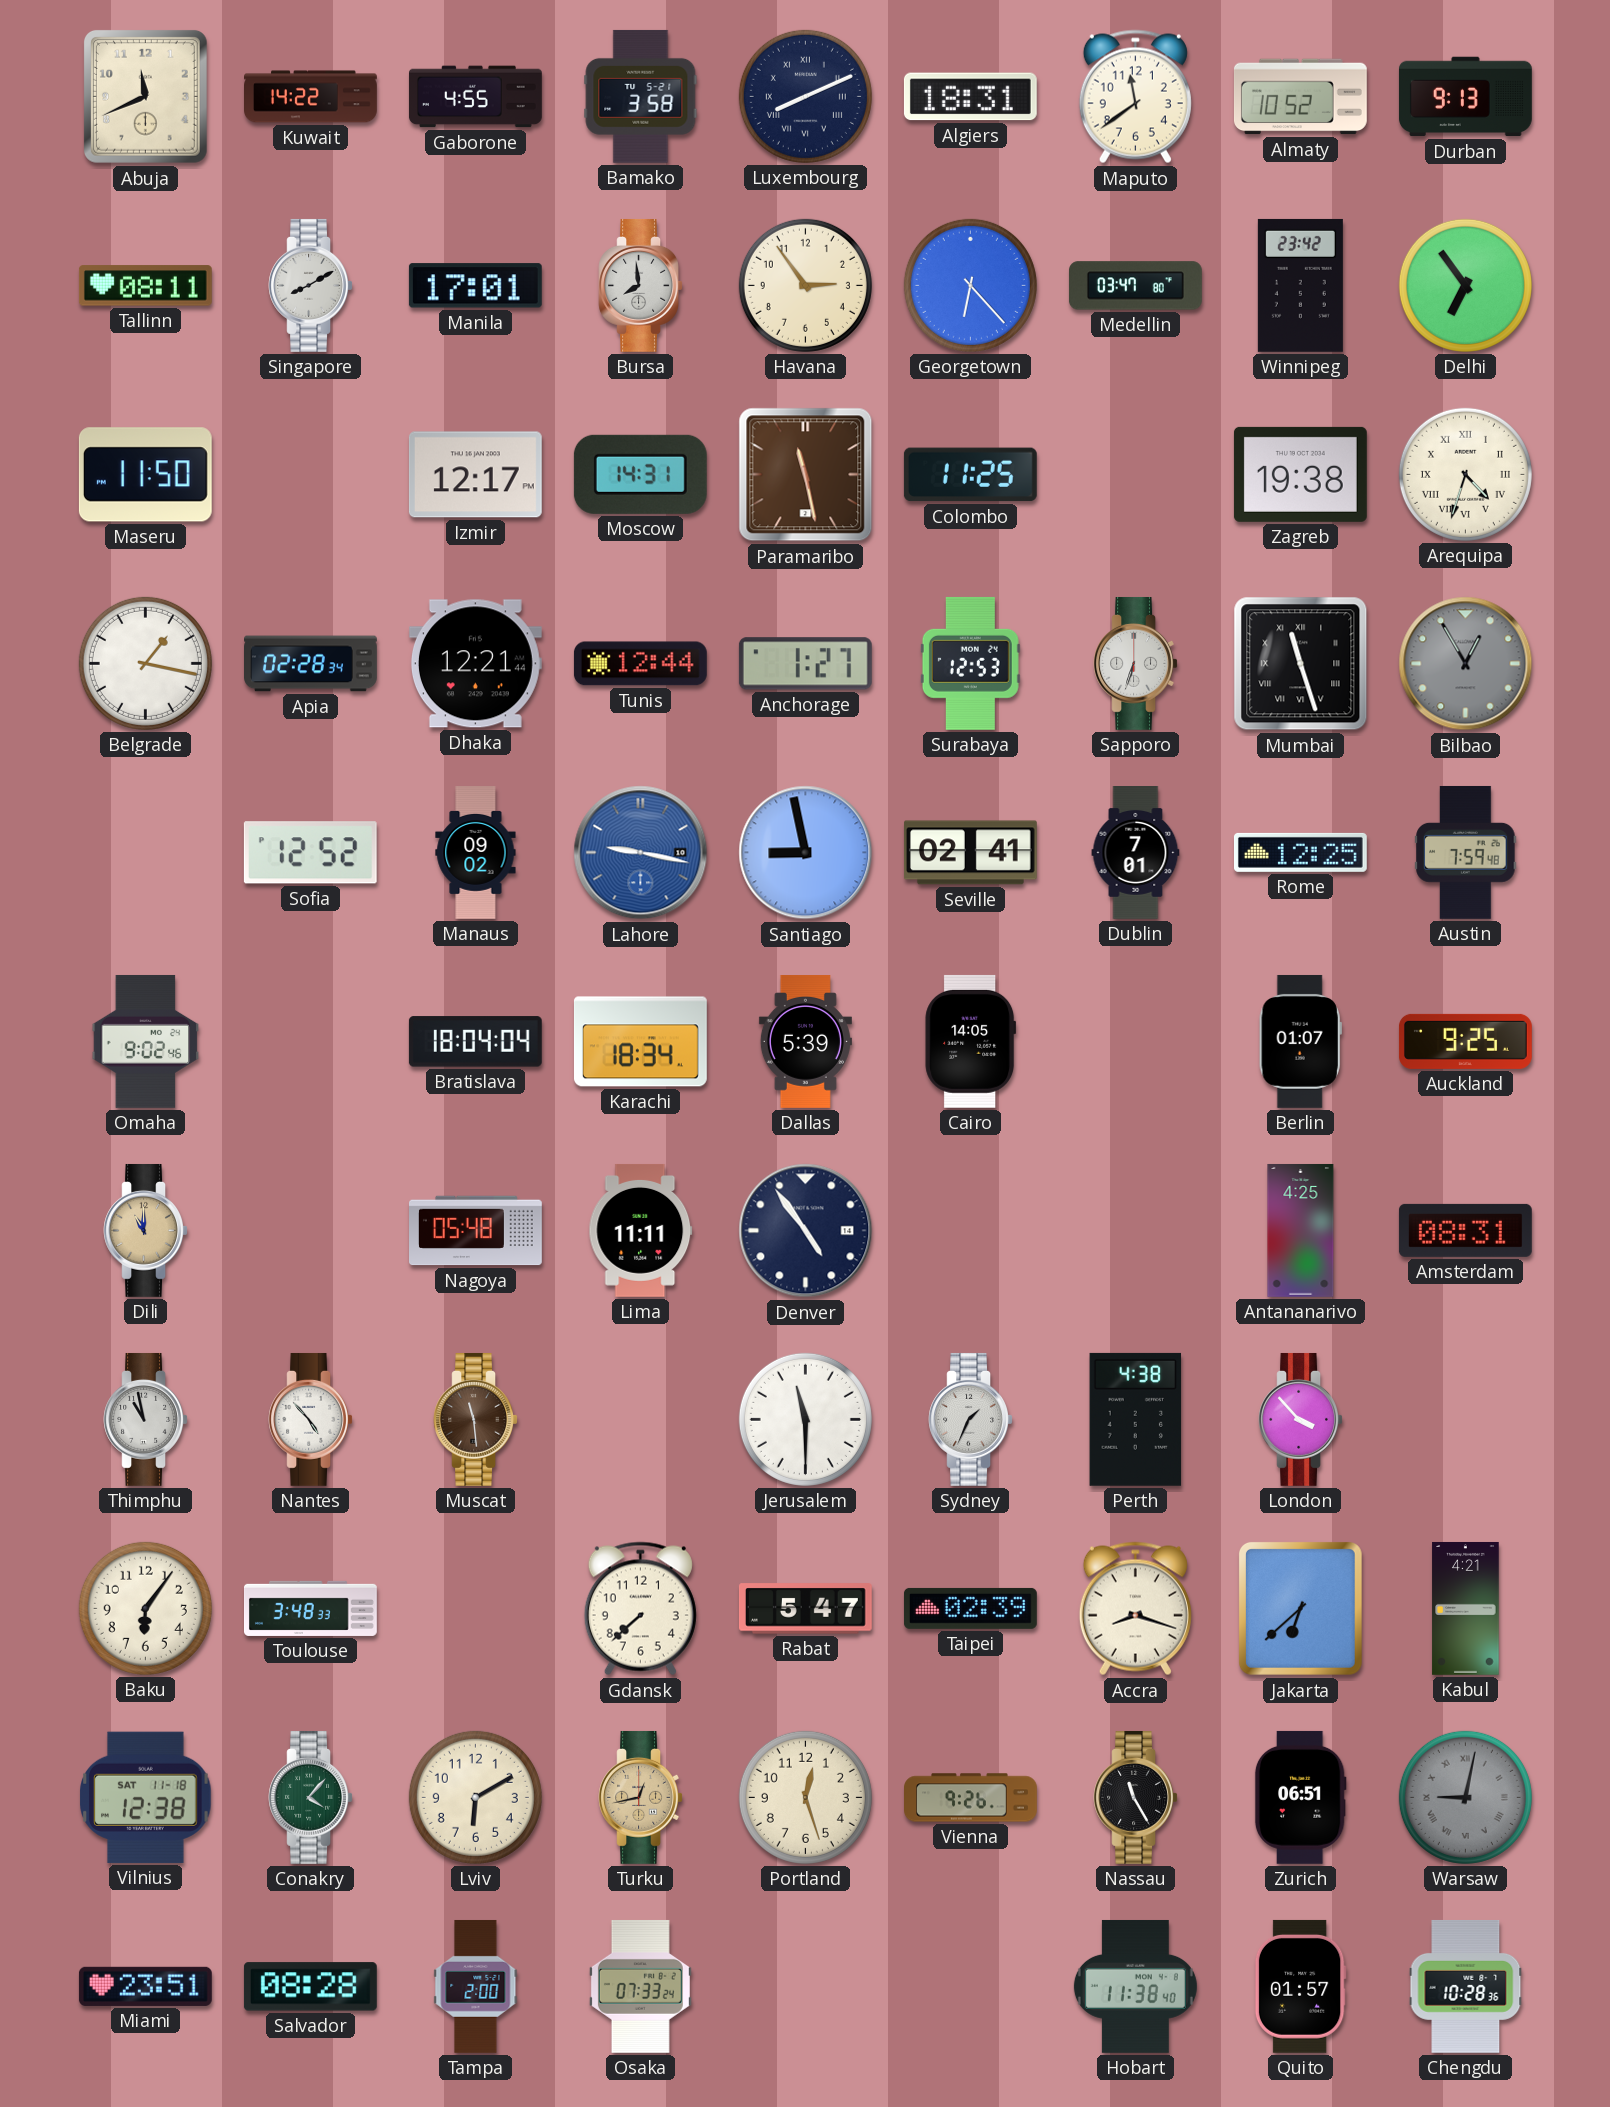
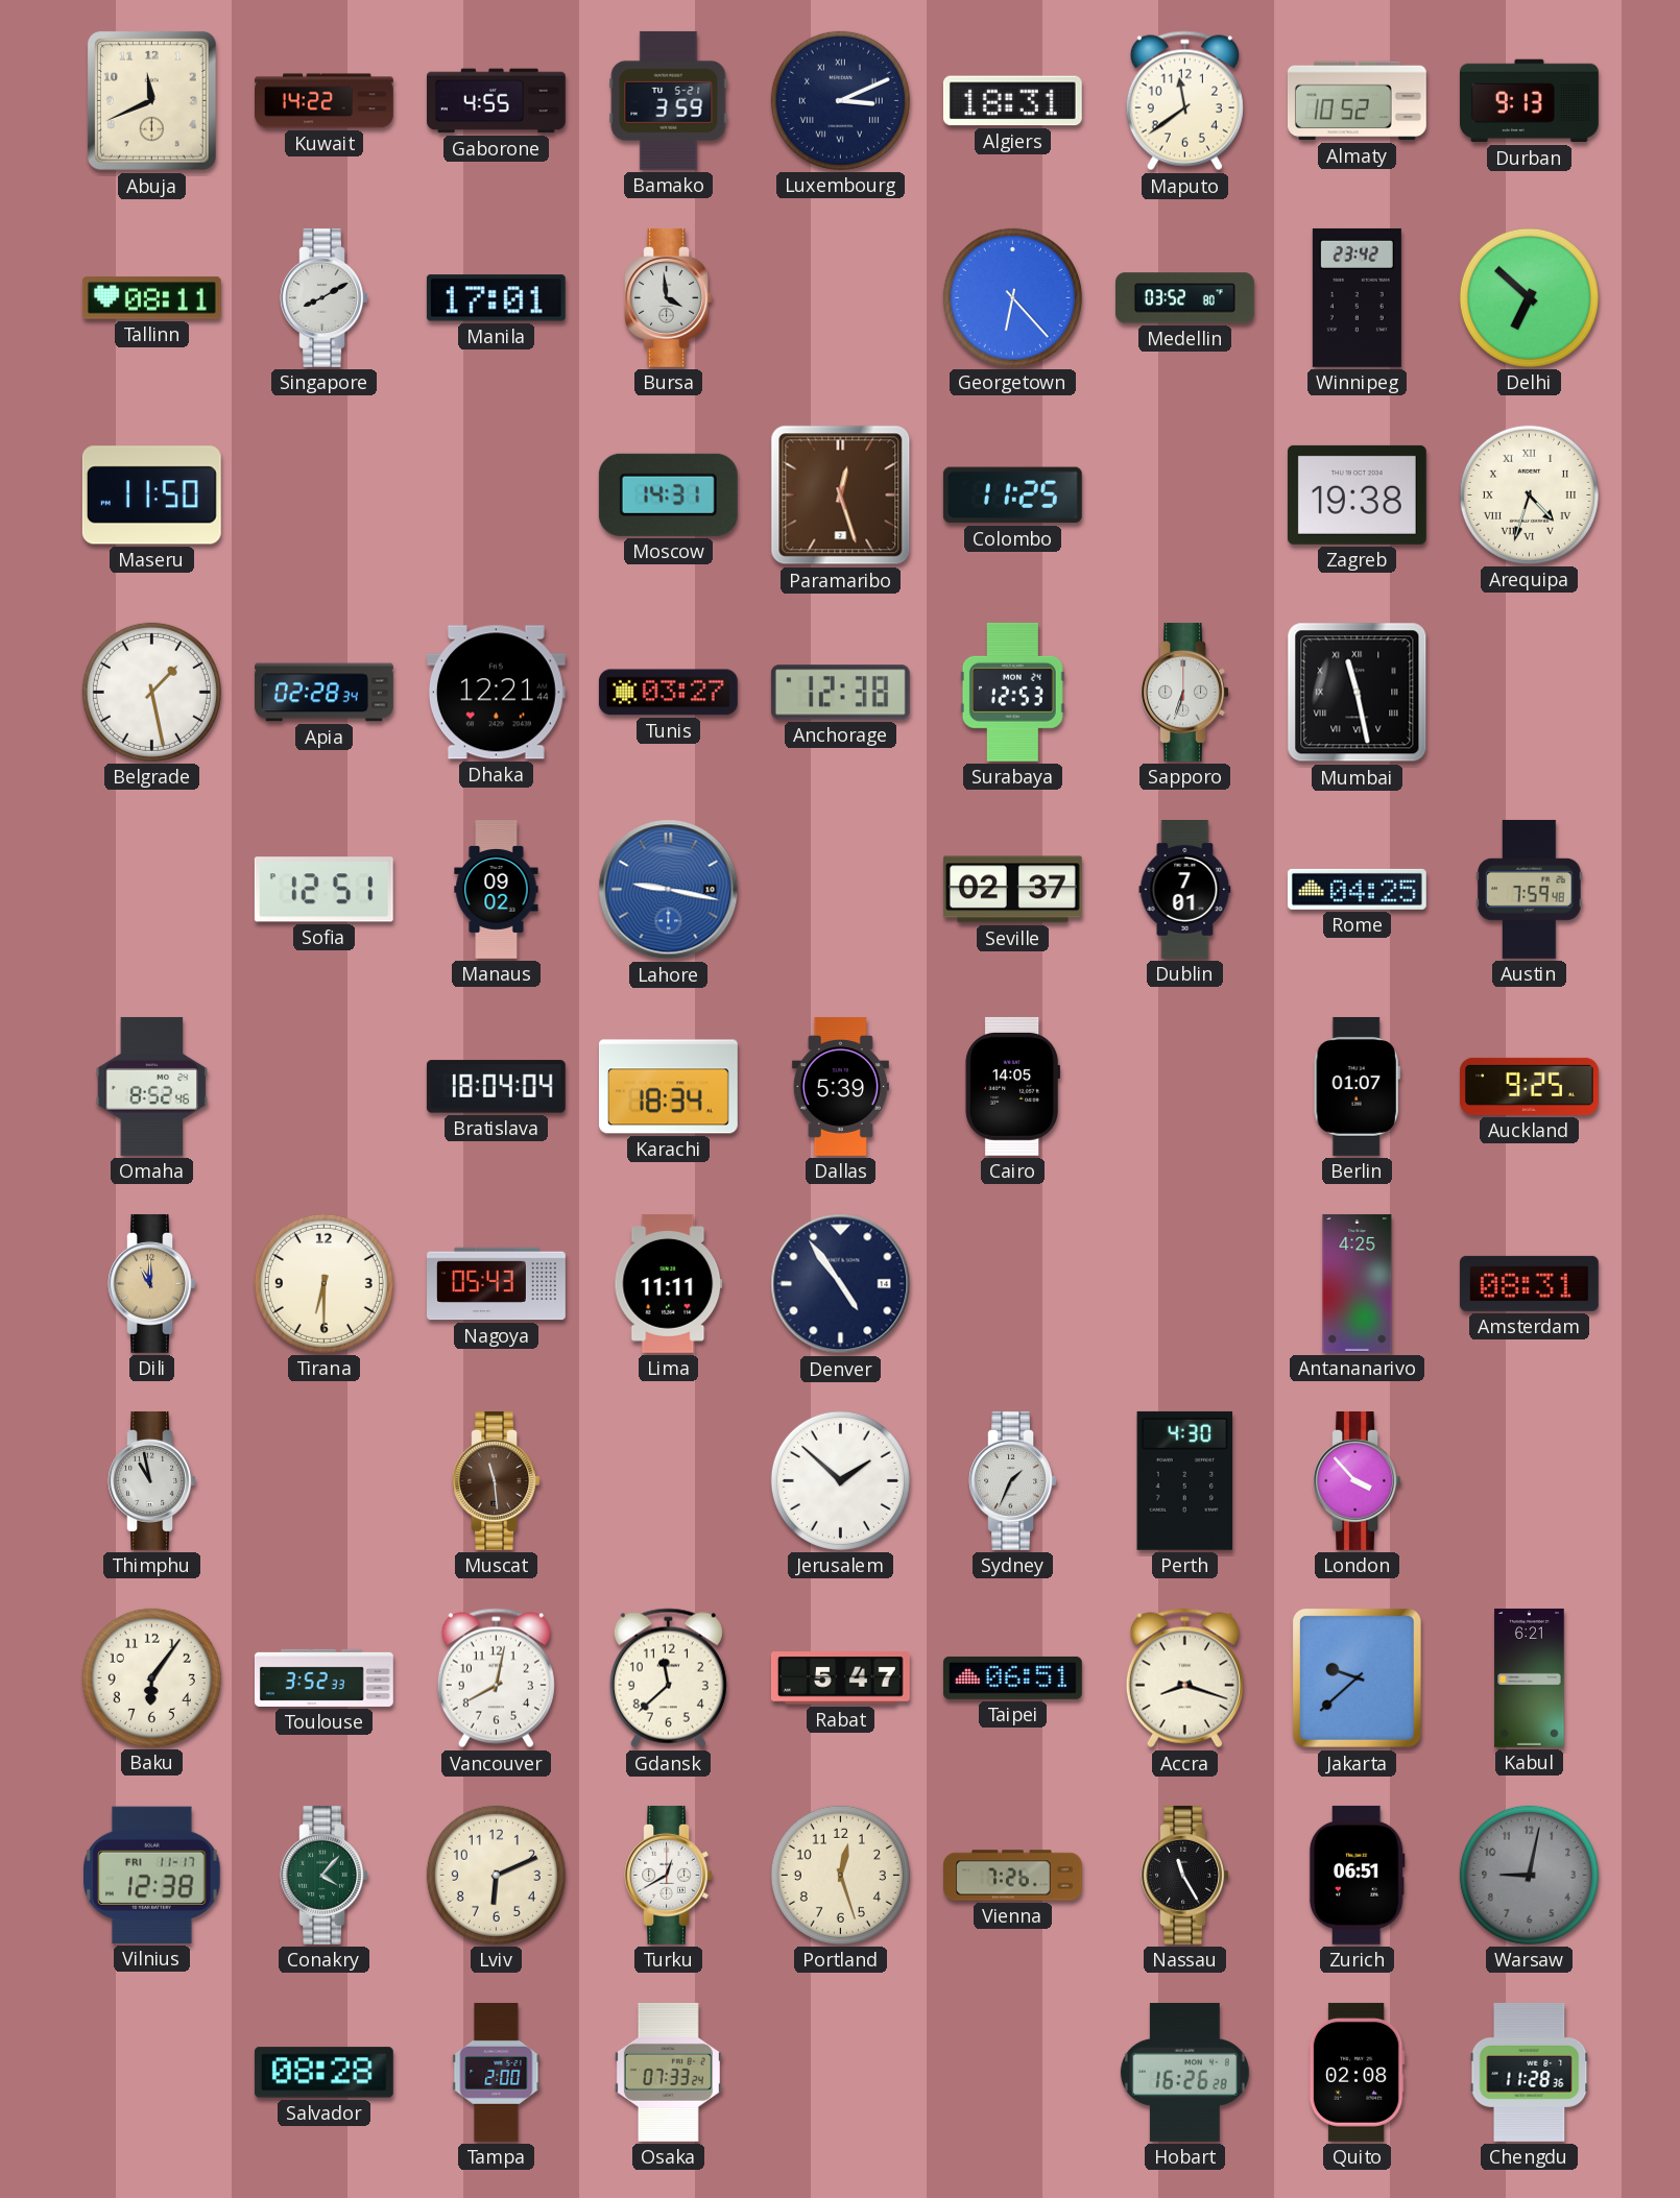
Bamako: 3:58 -> 3:59 (669, 100)
Luxembourg: 8:11 -> 3:11 (840, 100)
Bursa: 7:59 -> 3:59 (668, 297)
Havana: 2:54 -> none (805, 285)
Medellin: 03:47 -> 03:52 (1184, 298)
Delhi: 6:54 -> 6:52 (1529, 297)
Izmir: 12:17 -> none (475, 475)
Paramaribo: 11:28 -> 12:27 (841, 496)
Belgrade: 1:17 -> 1:28 (151, 692)
Tunis: 12:44 -> 03:27 (668, 693)
Anchorage: 1:27 -> 12:38 (840, 693)
Mumbai: 11:27 -> 11:28 (1358, 693)
Bilbao: 12:55 -> none (1466, 664)
Sofia: 12:52 -> 12:51 (323, 890)
Santiago: 8:58 -> none (806, 853)
Seville: 02:41 -> 02:37 (1012, 890)
Rome: 12:25 -> 04:25 (1357, 889)
Omaha: 9:02 -> 8:52 (152, 1086)
Tirana: none -> 6:30 (323, 1283)
Nagoya: 05:48 -> 05:43 (497, 1284)
Nantes: 4:53 -> none (310, 1419)
Jerusalem: 11:30 -> 1:52 (840, 1480)
Perth: 4:38 -> 4:30 (1185, 1480)
Toulouse: 3:48 -> 3:52 (325, 1677)
Vancouver: none -> 8:02 (496, 1678)
Gdansk: 7:38 -> 11:38 (668, 1678)
Taipei: 02:39 -> 06:51 (1012, 1677)
Jakarta: 6:38 -> 9:38 (1357, 1677)
Kabul: 4:21 -> 6:21 (1530, 1678)
Vilnius date: SAT 11-18 -> FRI 11-17 (152, 1875)
Lviv: 6:10 -> 6:11 (496, 1875)
Turku: 12:43 -> 12:40 (668, 1875)
Turku dial: champagne -> white (668, 1875)
Vienna: 9:26 -> 7:26 (1013, 1876)
Warsaw numerals: Roman -> Arabic (1529, 1875)
Miami: 23:51 -> none (145, 1986)
Hobart: 11:38 -> 16:26 (1184, 2072)
Quito: 01:57 -> 02:08 (1357, 2072)
Chengdu: 10:28 -> 11:28 (1530, 2072)
